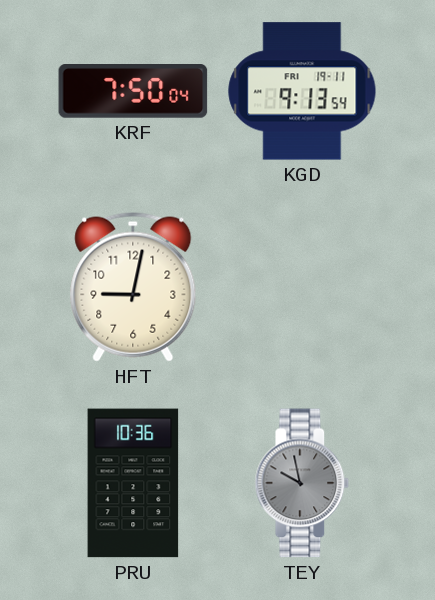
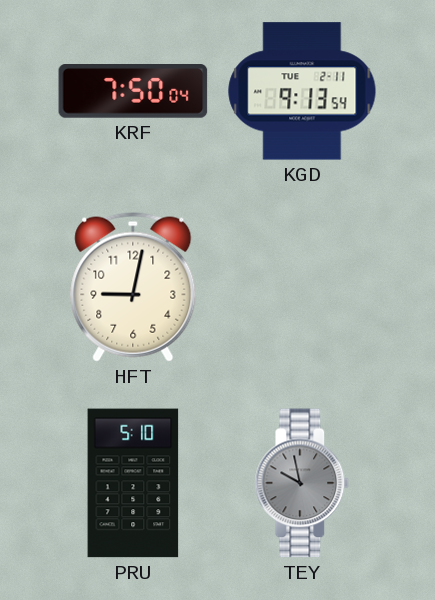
KGD date: FRI 19-11 -> TUE 2-11 (302, 91)
PRU: 10:36 -> 5:10 (133, 483)
